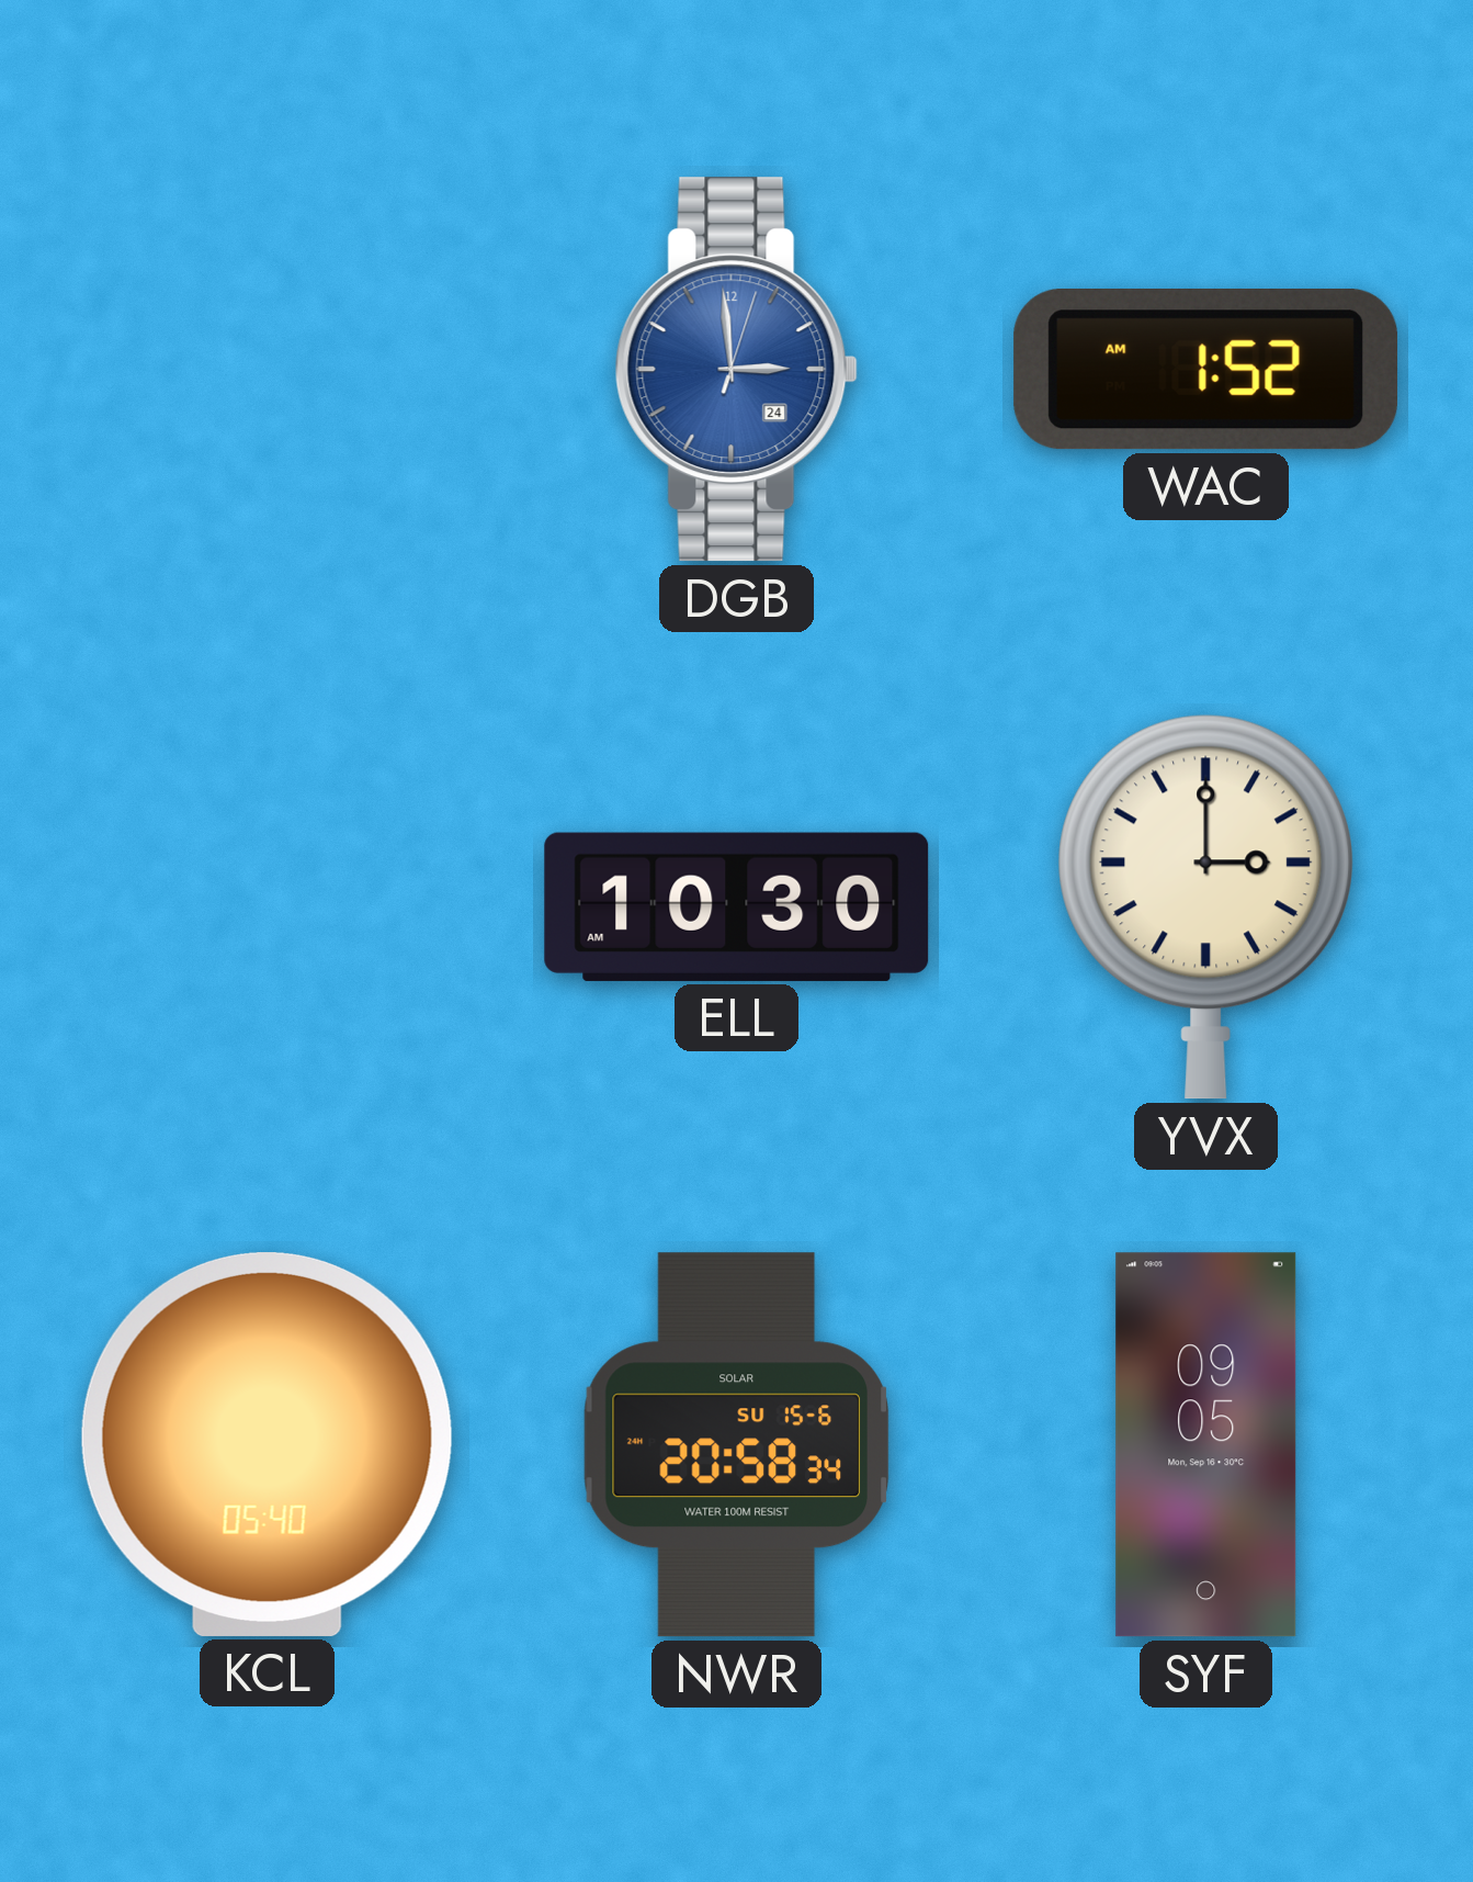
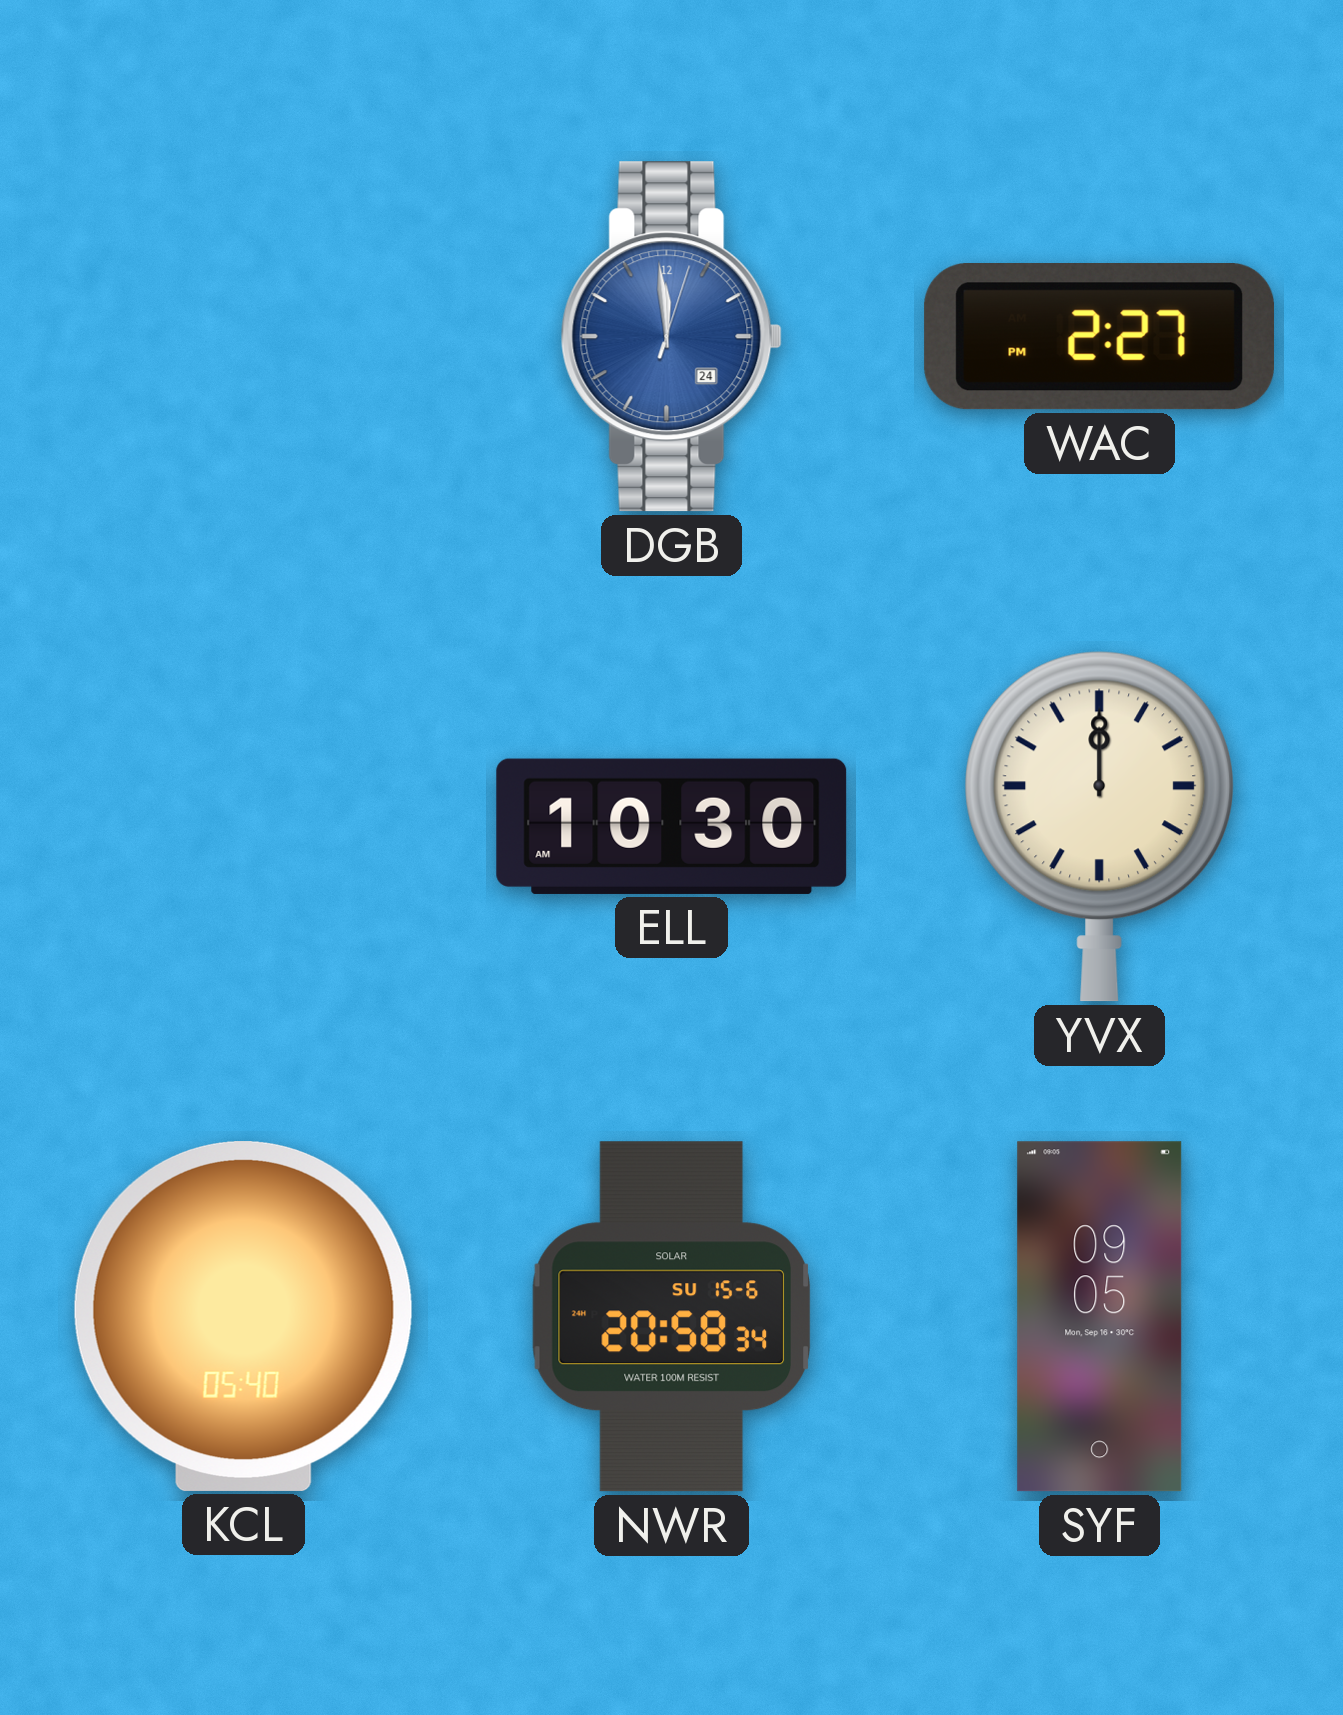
DGB: 2:59 -> 11:59 (671, 337)
WAC: 1:52 -> 2:27 (1099, 337)
YVX: 3:00 -> 12:00 (1099, 826)
